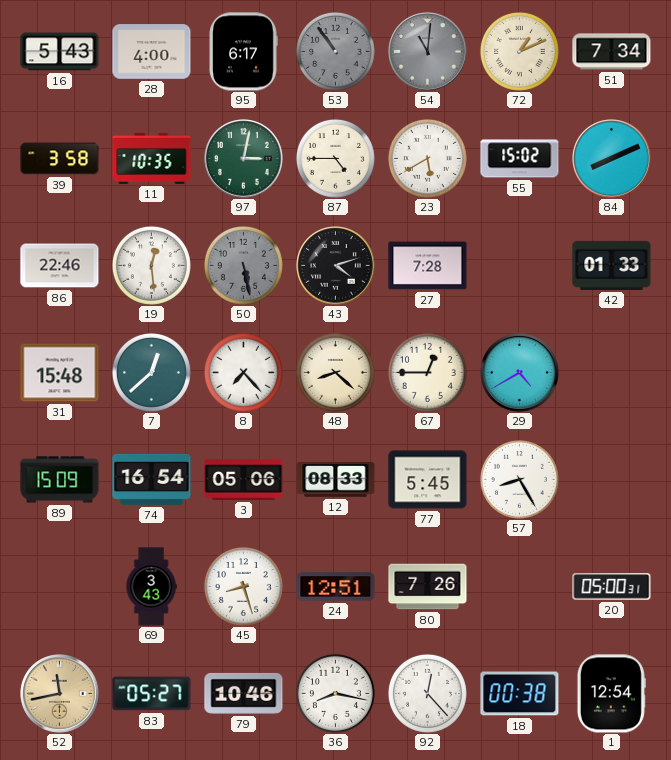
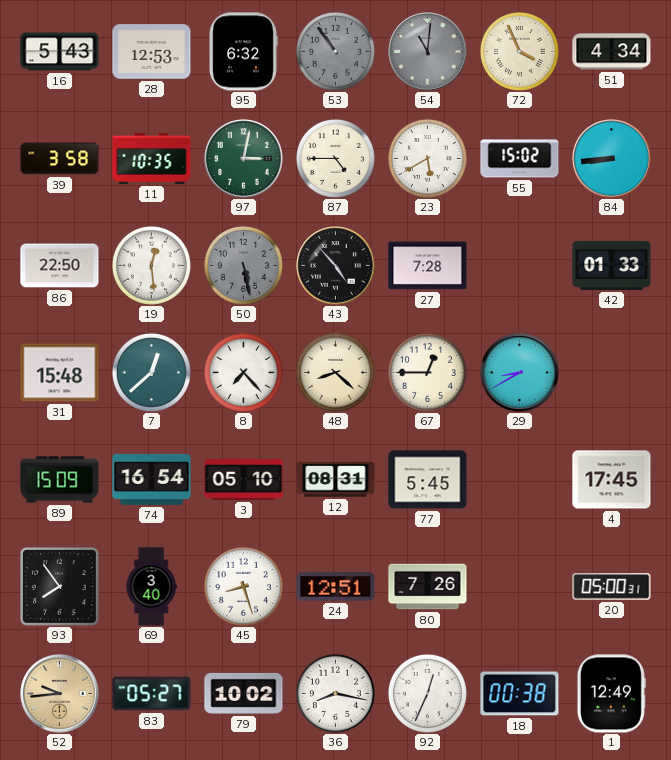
28: 4:00 -> 12:53 (152, 52)
95: 6:17 -> 6:32 (243, 52)
72: 1:11 -> 3:56 (519, 51)
51: 7:34 -> 4:34 (612, 52)
84: 8:11 -> 8:44 (612, 159)
86: 22:46 -> 22:50 (60, 266)
43: 4:12 -> 4:53 (336, 266)
29: 4:40 -> 8:40 (520, 373)
3: 05:06 -> 05:10 (244, 480)
12: 08:33 -> 08:31 (336, 480)
57: 8:25 -> none (519, 479)
4: none -> 17:45 (612, 480)
93: none -> 7:54 (60, 587)
69: 3:43 -> 3:40 (151, 587)
52: 11:43 -> 9:44 (60, 694)
79: 10:46 -> 10:02 (244, 693)
92: 12:23 -> 12:34 (427, 693)
1: 12:54 -> 12:49 (611, 694)
